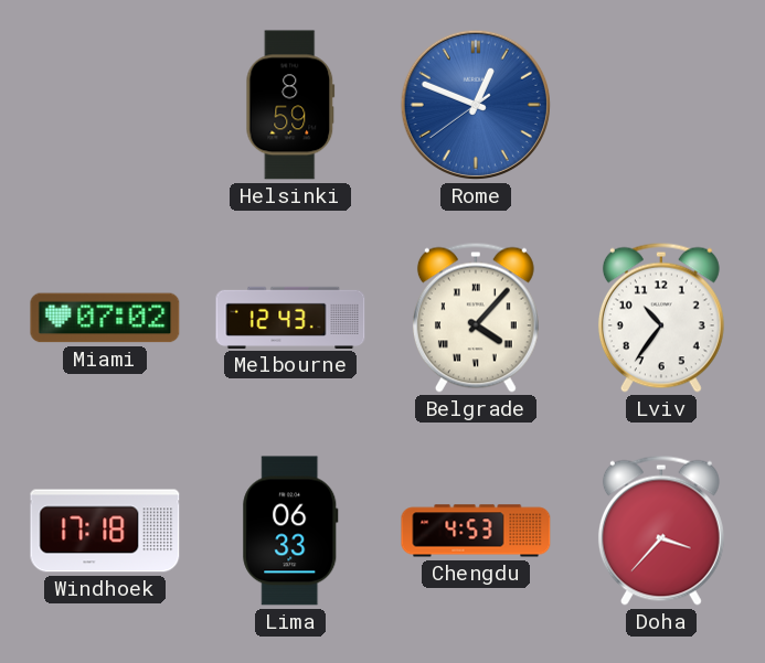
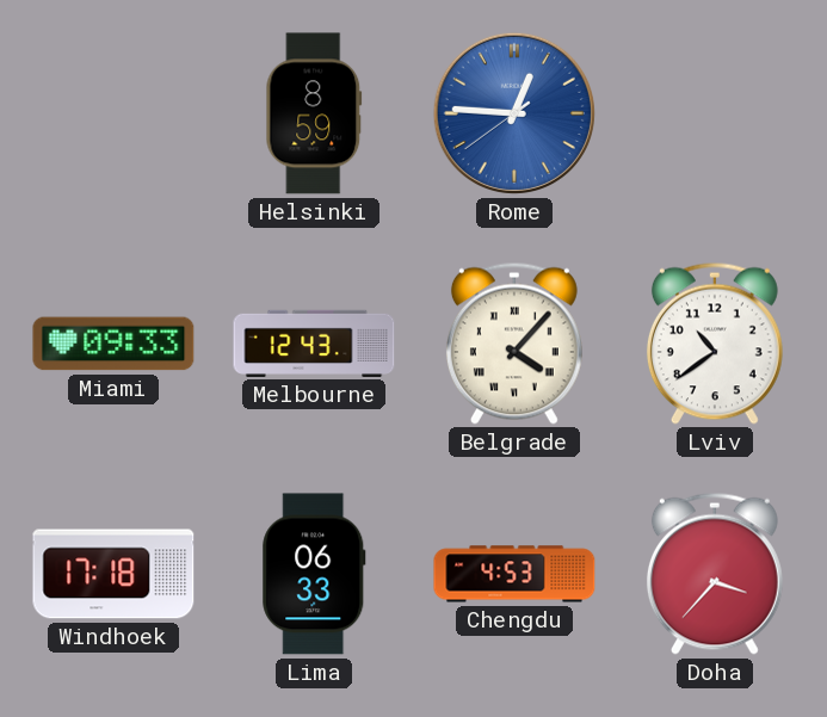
Rome: 12:48 -> 12:45 (514, 113)
Miami: 07:02 -> 09:33 (113, 344)
Lviv: 10:36 -> 10:39 (715, 344)
